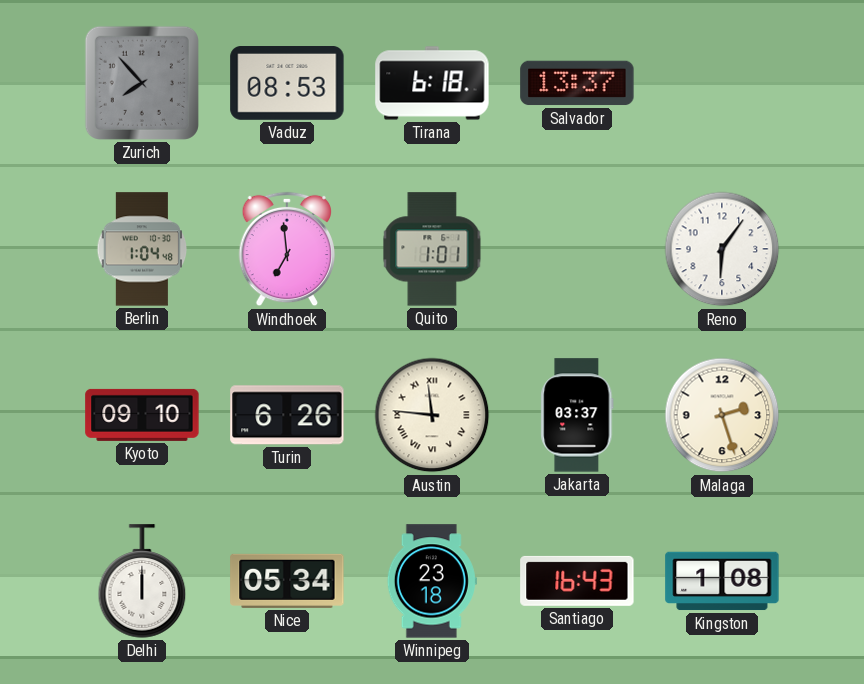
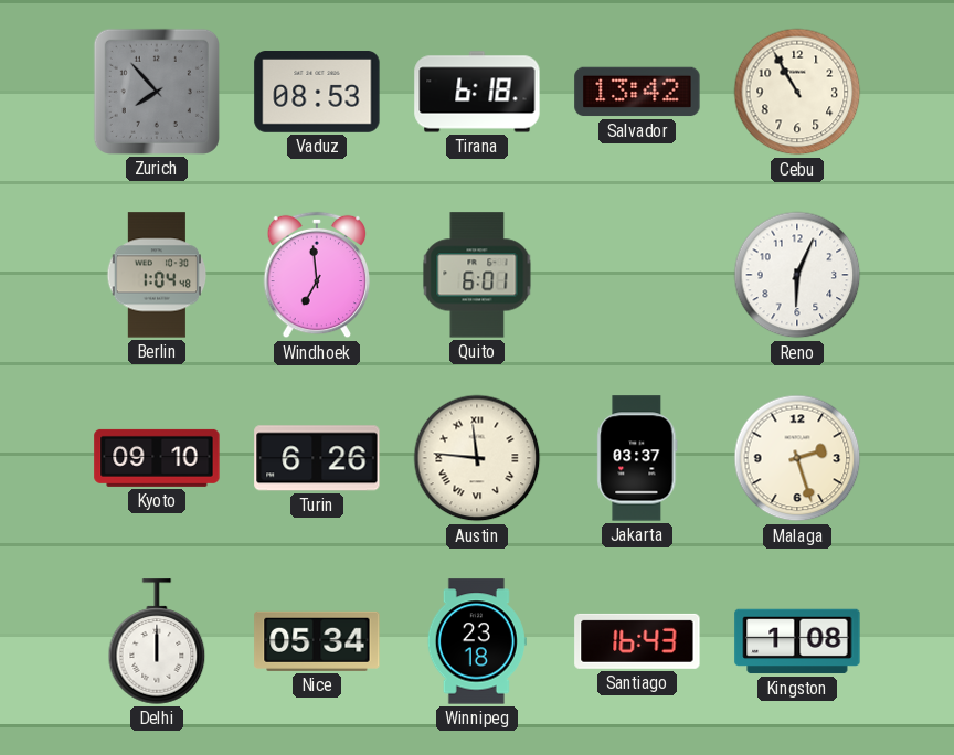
Salvador: 13:37 -> 13:42 (637, 92)
Cebu: none -> 10:55 (797, 92)
Quito: 1:01 -> 6:01 (477, 275)
Reno: 6:06 -> 6:04 (797, 275)
